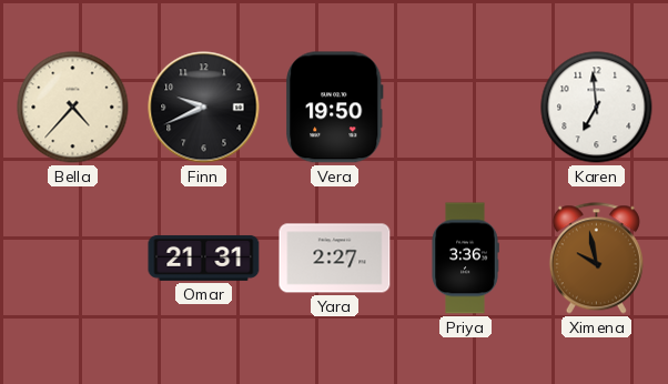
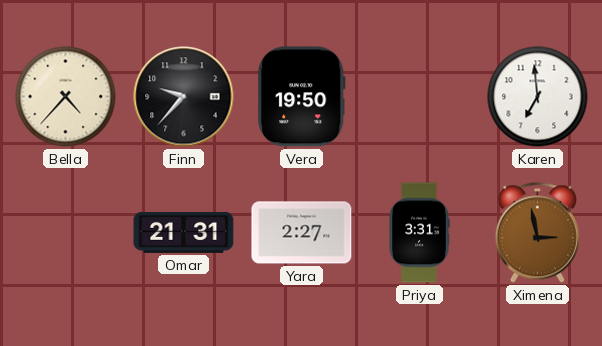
Finn: 9:41 -> 9:37 (184, 97)
Priya: 3:36 -> 3:31 (419, 233)
Ximena: 9:58 -> 2:58 (537, 233)
